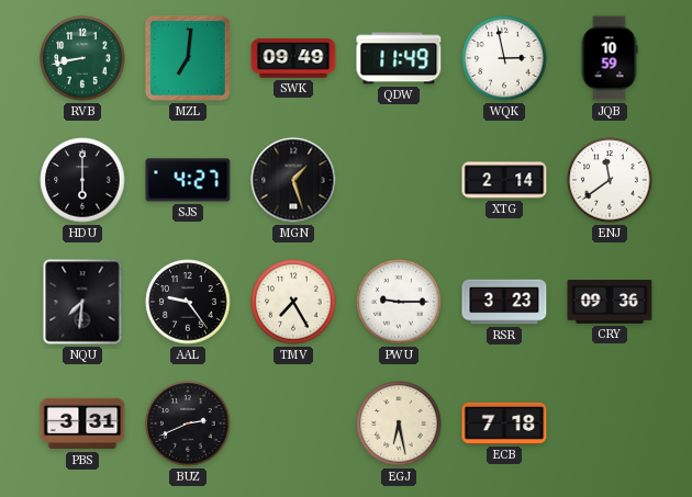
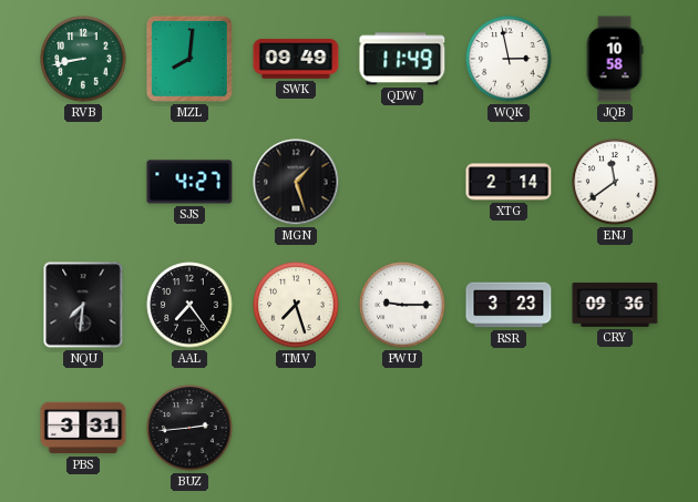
MZL: 7:01 -> 8:01 (189, 59)
JQB: 10:59 -> 10:58 (615, 59)
HDU: 6:00 -> none (82, 180)
AAL: 9:24 -> 7:24 (189, 305)
TMV: 7:25 -> 7:27 (296, 305)
BUZ: 2:41 -> 2:44 (189, 428)
EGJ: 6:28 -> none (399, 423)
ECB: 7:18 -> none (504, 423)
